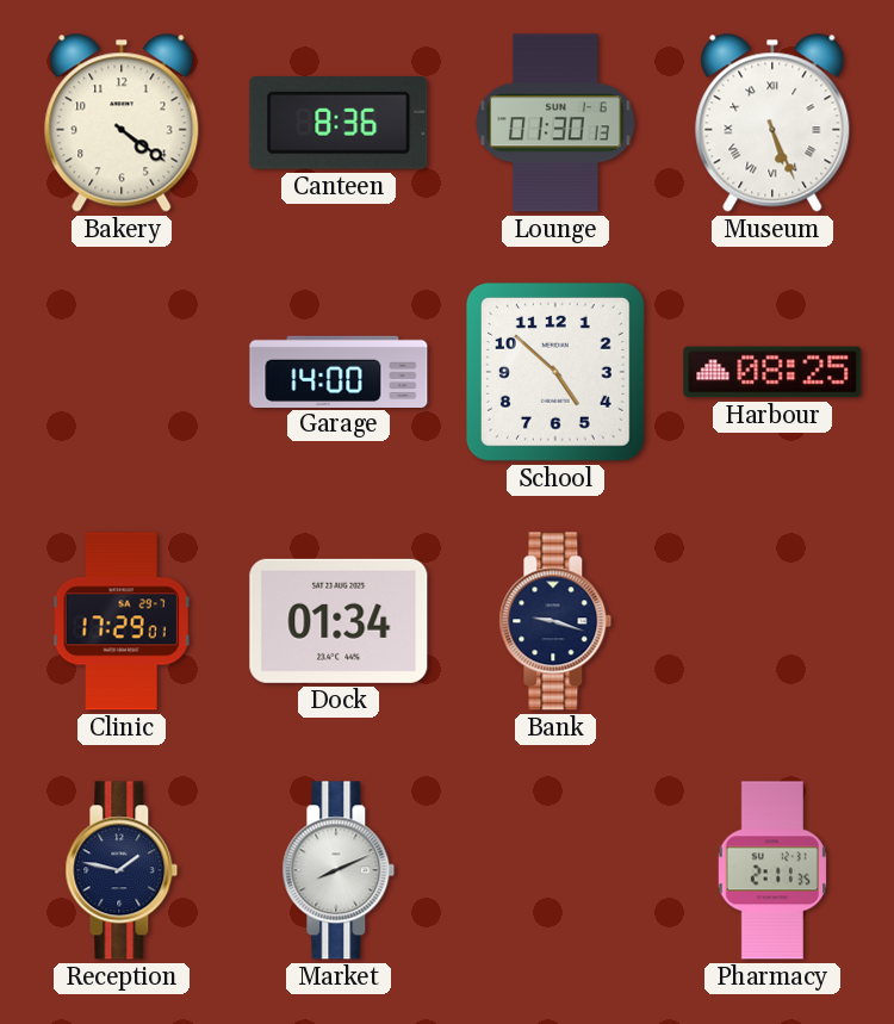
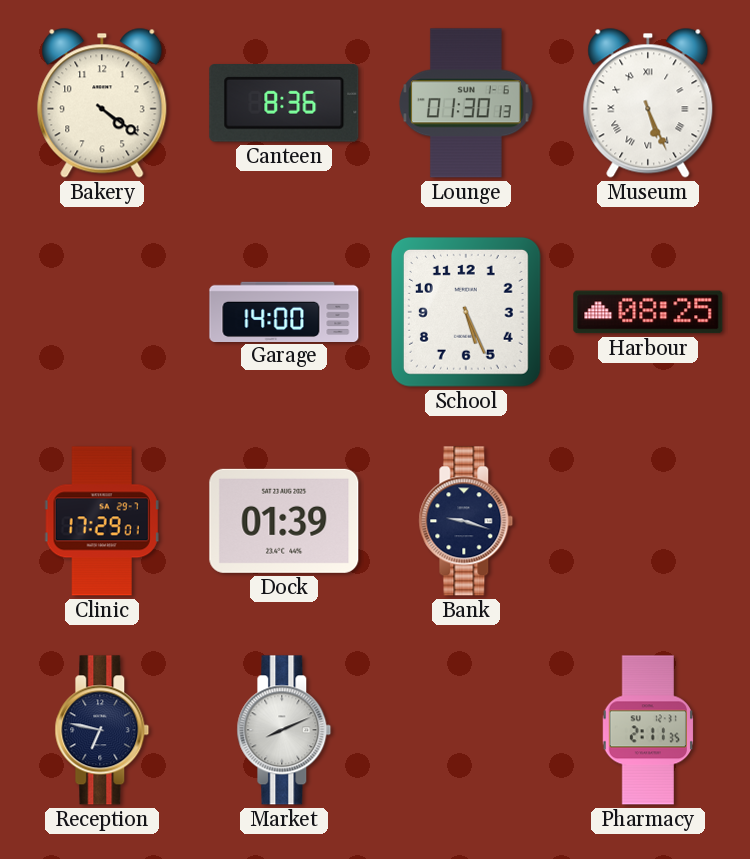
School: 4:52 -> 5:26 (466, 312)
Dock: 01:34 -> 01:39 (284, 521)
Reception: 1:47 -> 6:47 (102, 730)
